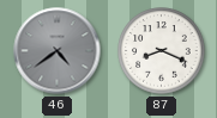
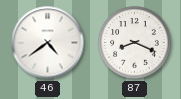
46 dial: grey -> white (48, 43)
